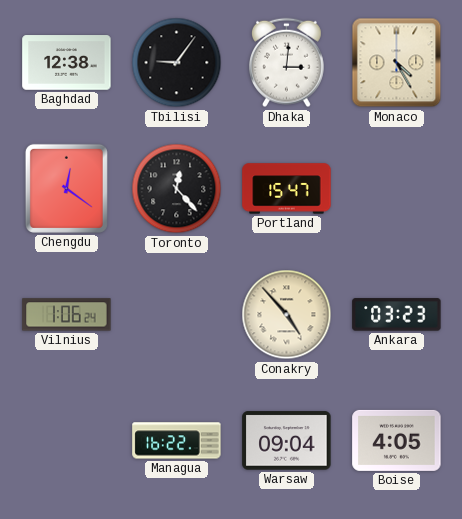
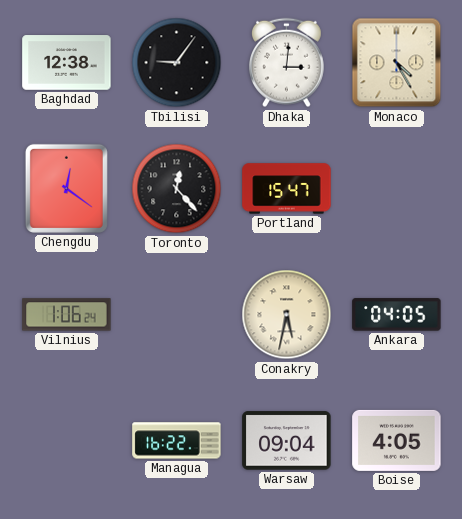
Conakry: 4:53 -> 5:32 (287, 315)
Ankara: 03:23 -> 04:05 (397, 315)
